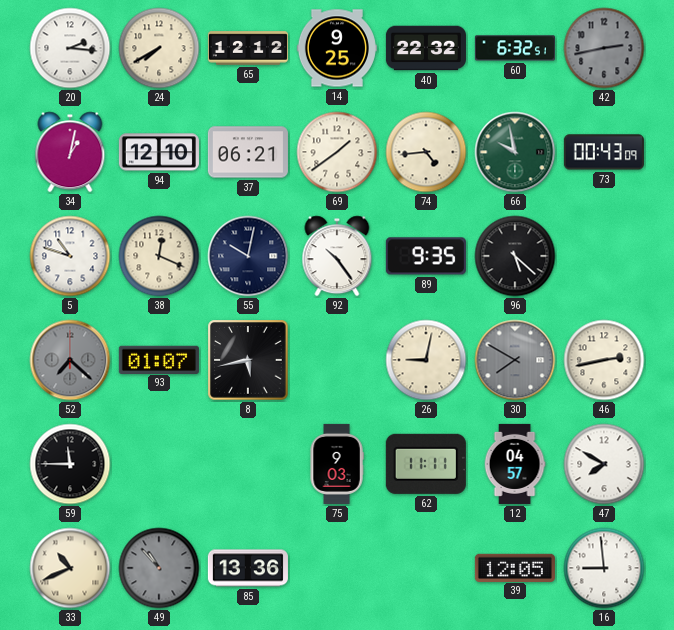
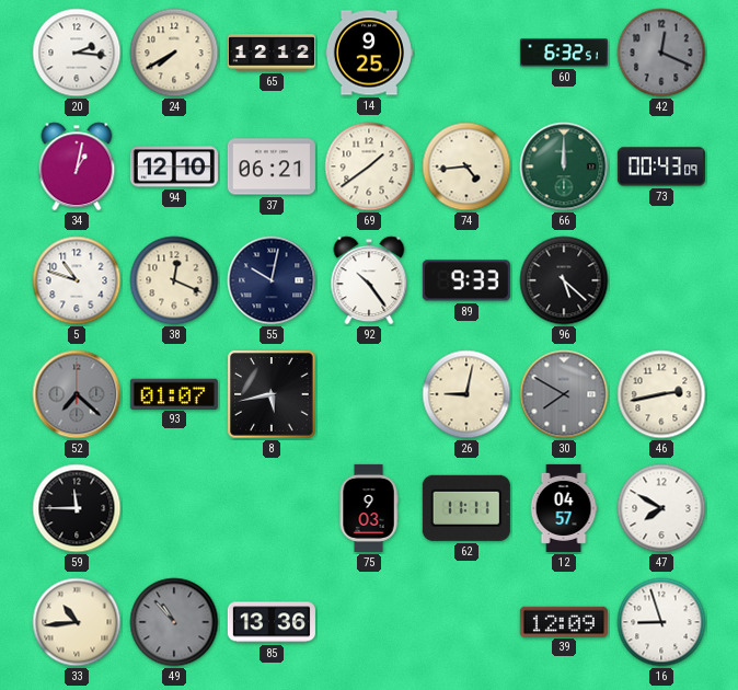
40: 22:32 -> none (426, 48)
42: 2:43 -> 12:19 (661, 53)
66: 9:58 -> 12:00 (564, 166)
89: 9:35 -> 9:33 (466, 280)
33: 10:41 -> 10:44 (77, 622)
39: 12:05 -> 12:09 (564, 621)
16: 8:59 -> 8:57 (661, 622)
